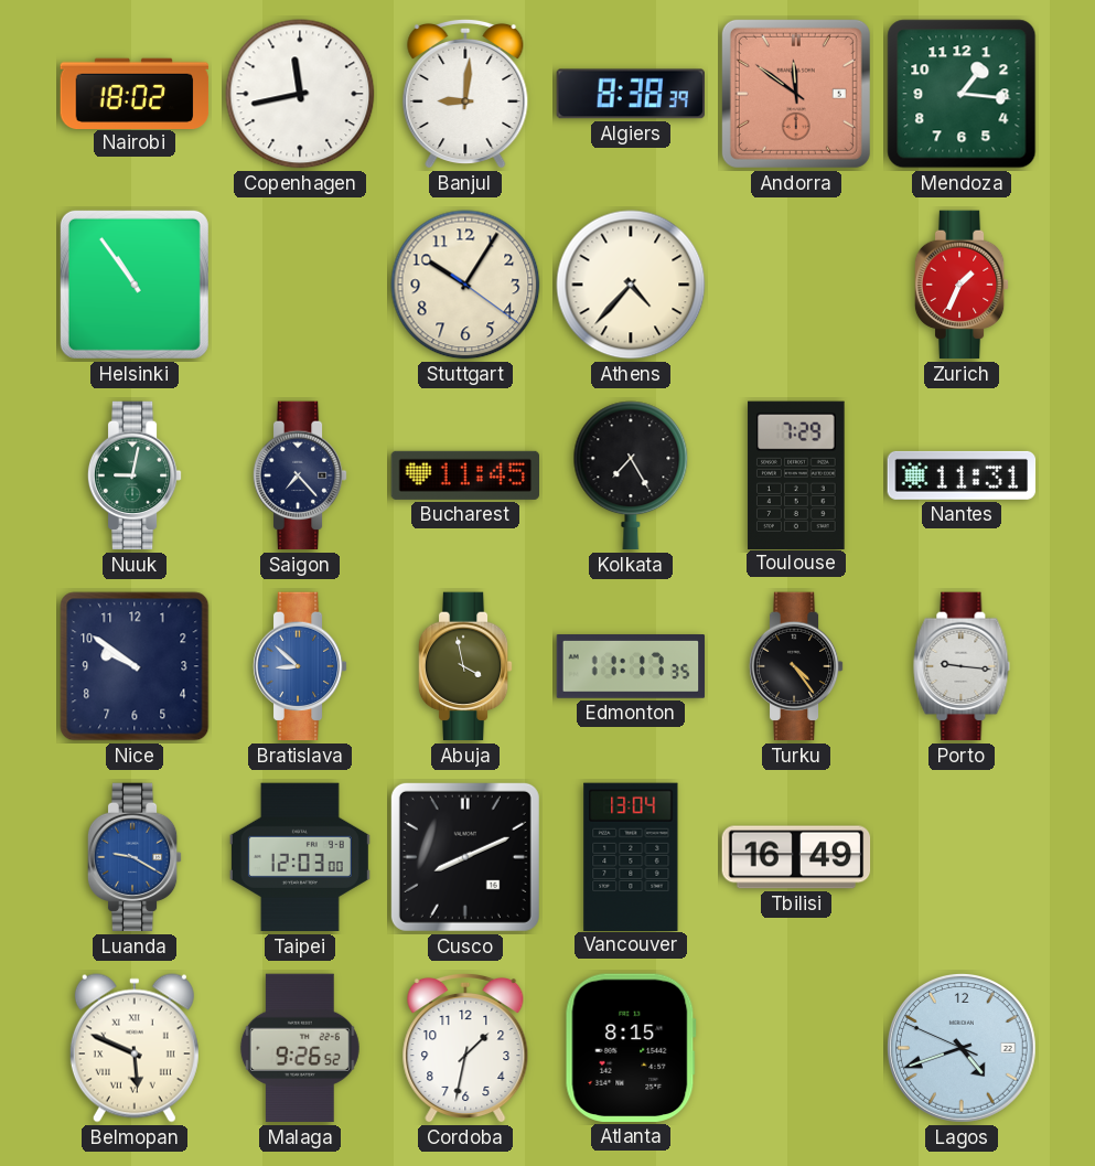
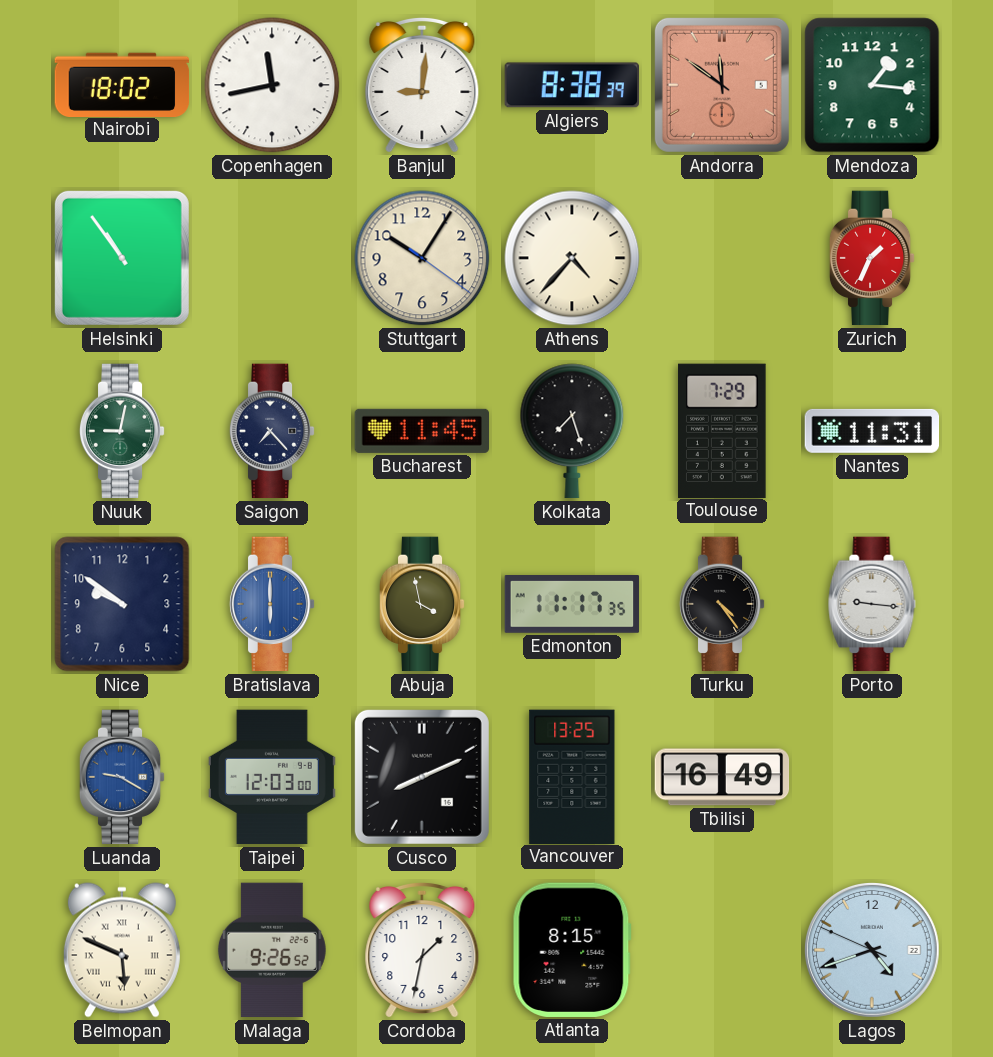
Kolkata: 7:25 -> 7:27 (572, 431)
Bratislava: 8:52 -> 6:00 (272, 604)
Vancouver: 13:04 -> 13:25 (572, 776)
